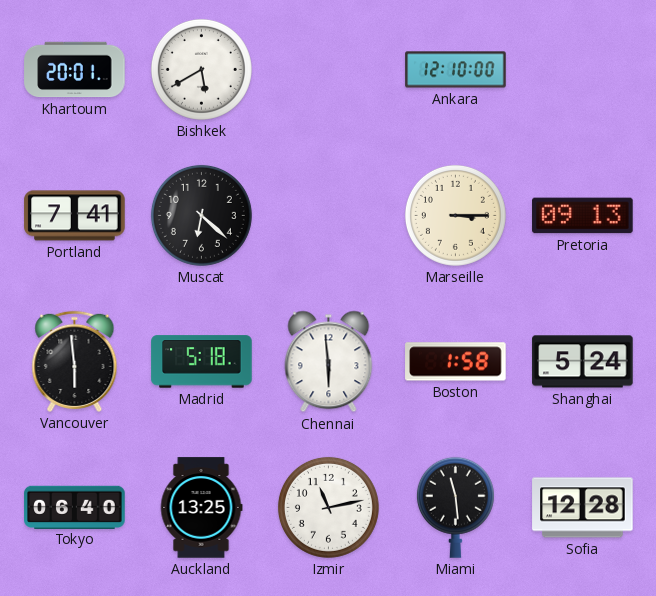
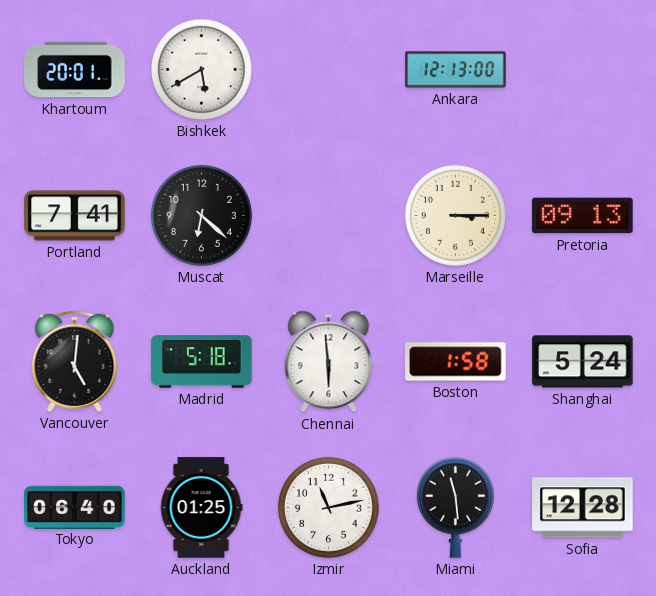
Ankara: 12:10 -> 12:13 (456, 70)
Vancouver: 5:59 -> 5:01 (75, 361)
Auckland: 13:25 -> 01:25 (201, 508)
